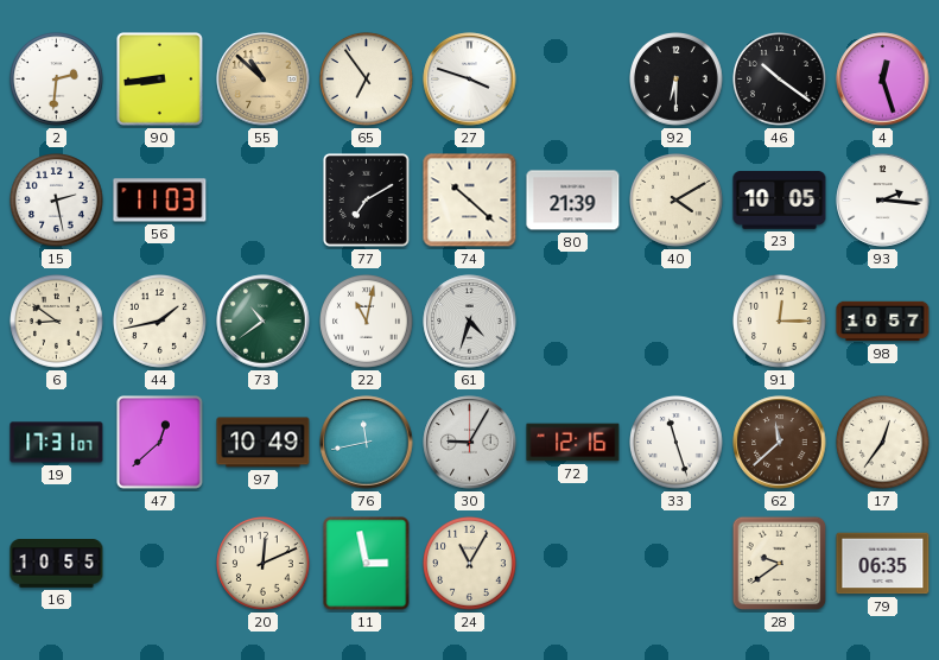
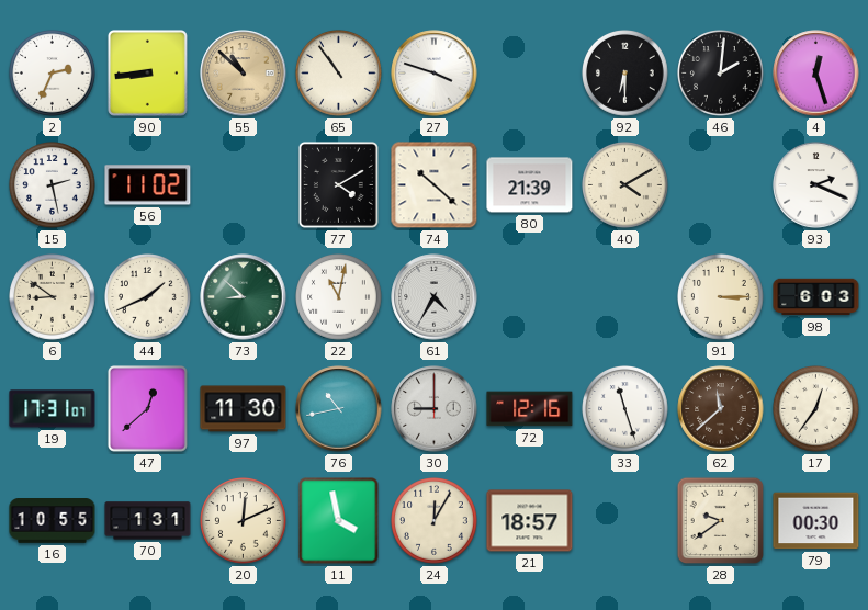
2: 2:31 -> 2:34 (53, 74)
65: 6:54 -> 10:54 (339, 74)
46: 10:21 -> 2:01 (721, 74)
56: 11:03 -> 11:02 (148, 185)
77: 7:10 -> 4:10 (338, 184)
23: 10:05 -> none (780, 201)
93: 2:16 -> 2:19 (816, 185)
44: 1:43 -> 1:41 (148, 297)
73: 10:39 -> 8:52 (244, 297)
61: 4:33 -> 4:35 (435, 297)
91: 12:15 -> 3:15 (721, 297)
98: 10:57 -> 6:03 (816, 297)
97: 10:49 -> 11:30 (244, 409)
76: 11:43 -> 10:43 (339, 409)
30: 9:05 -> 9:00 (435, 409)
70: none -> 1:31 (148, 521)
11: 2:58 -> 3:58 (339, 521)
24: 11:05 -> 12:05 (435, 521)
21: none -> 18:57 (530, 521)
79: 06:35 -> 00:30 (816, 521)
